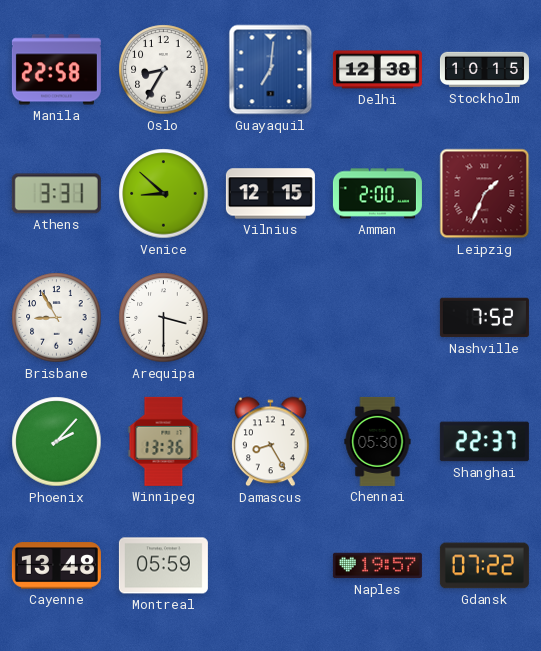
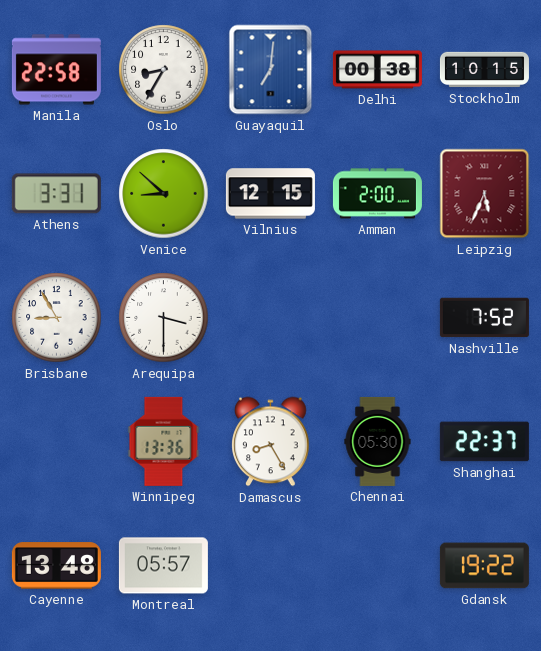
Delhi: 12:38 -> 00:38 (377, 70)
Leipzig: 1:34 -> 5:34 (485, 194)
Phoenix: 2:07 -> none (57, 442)
Montreal: 05:59 -> 05:57 (163, 566)
Naples: 19:57 -> none (377, 566)
Gdansk: 07:22 -> 19:22 (484, 566)
